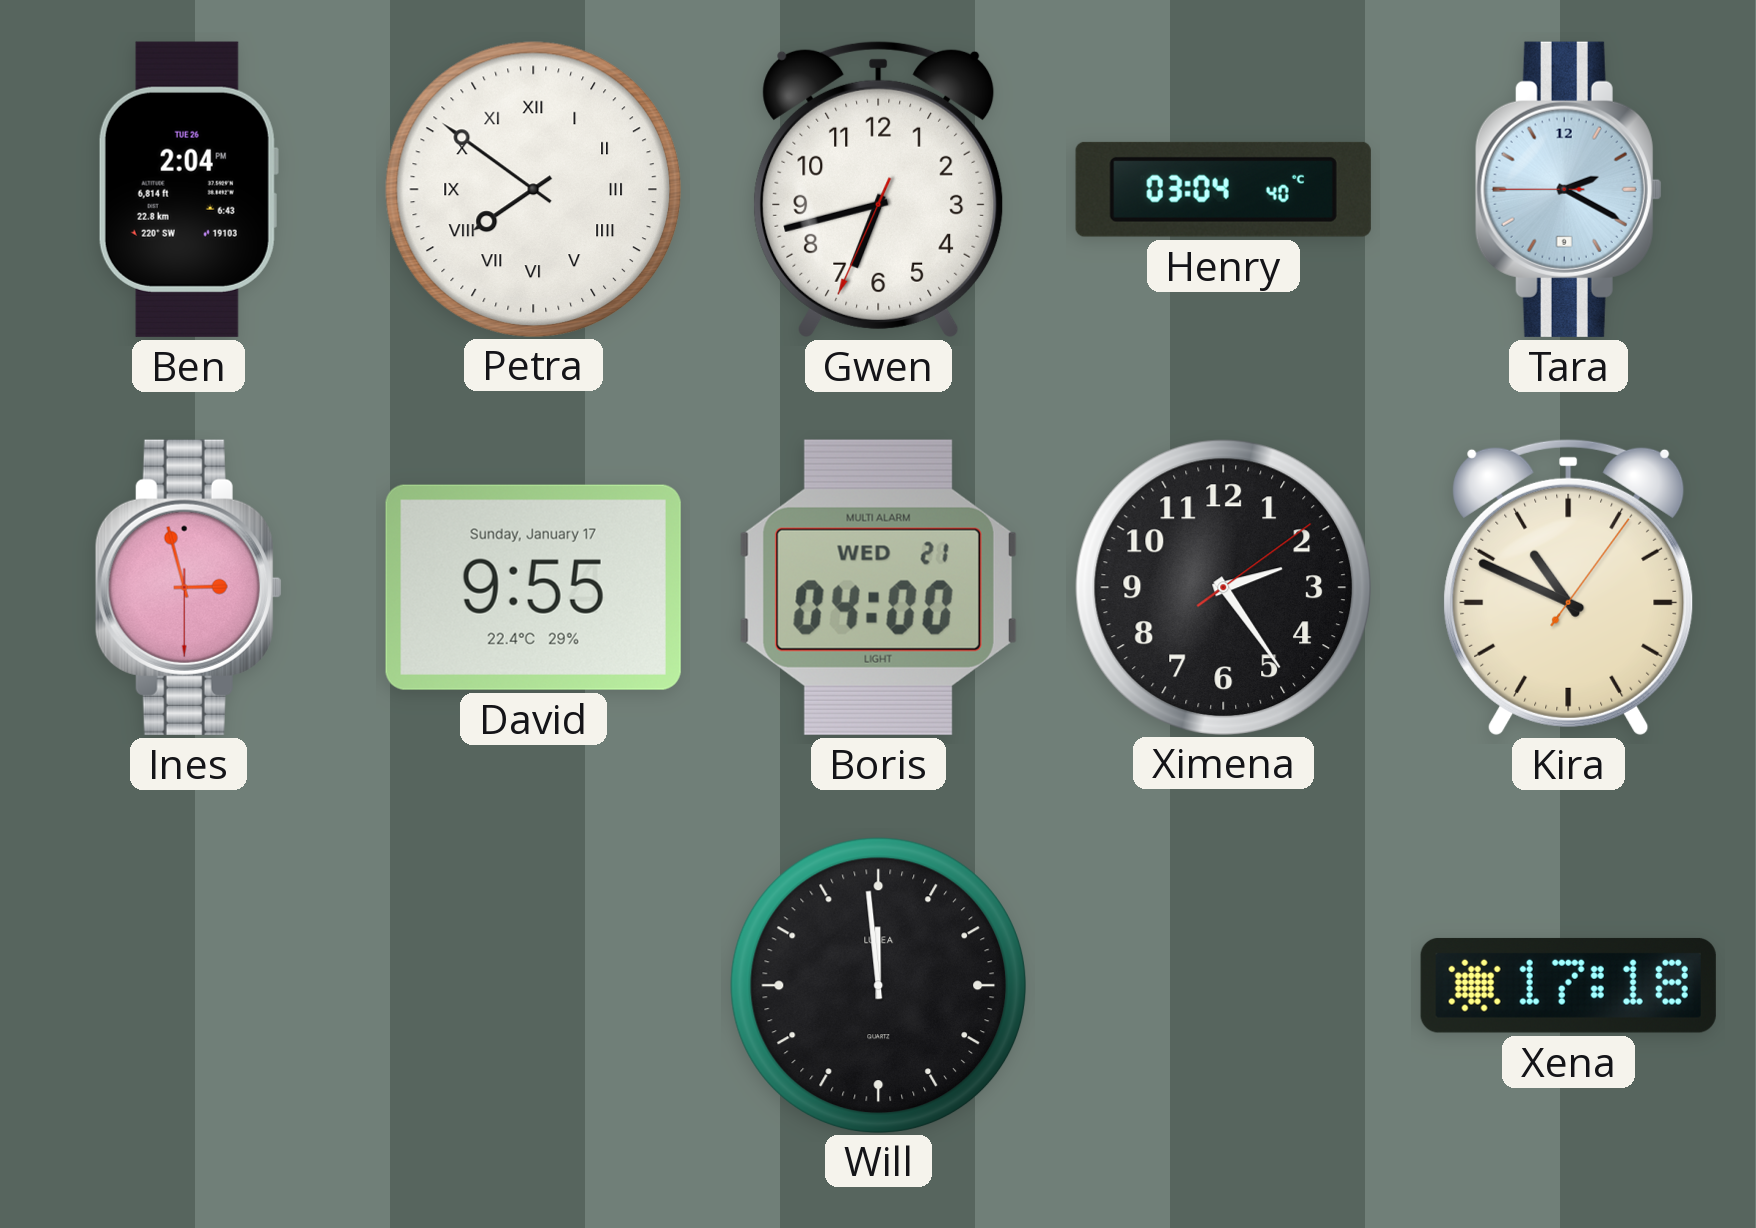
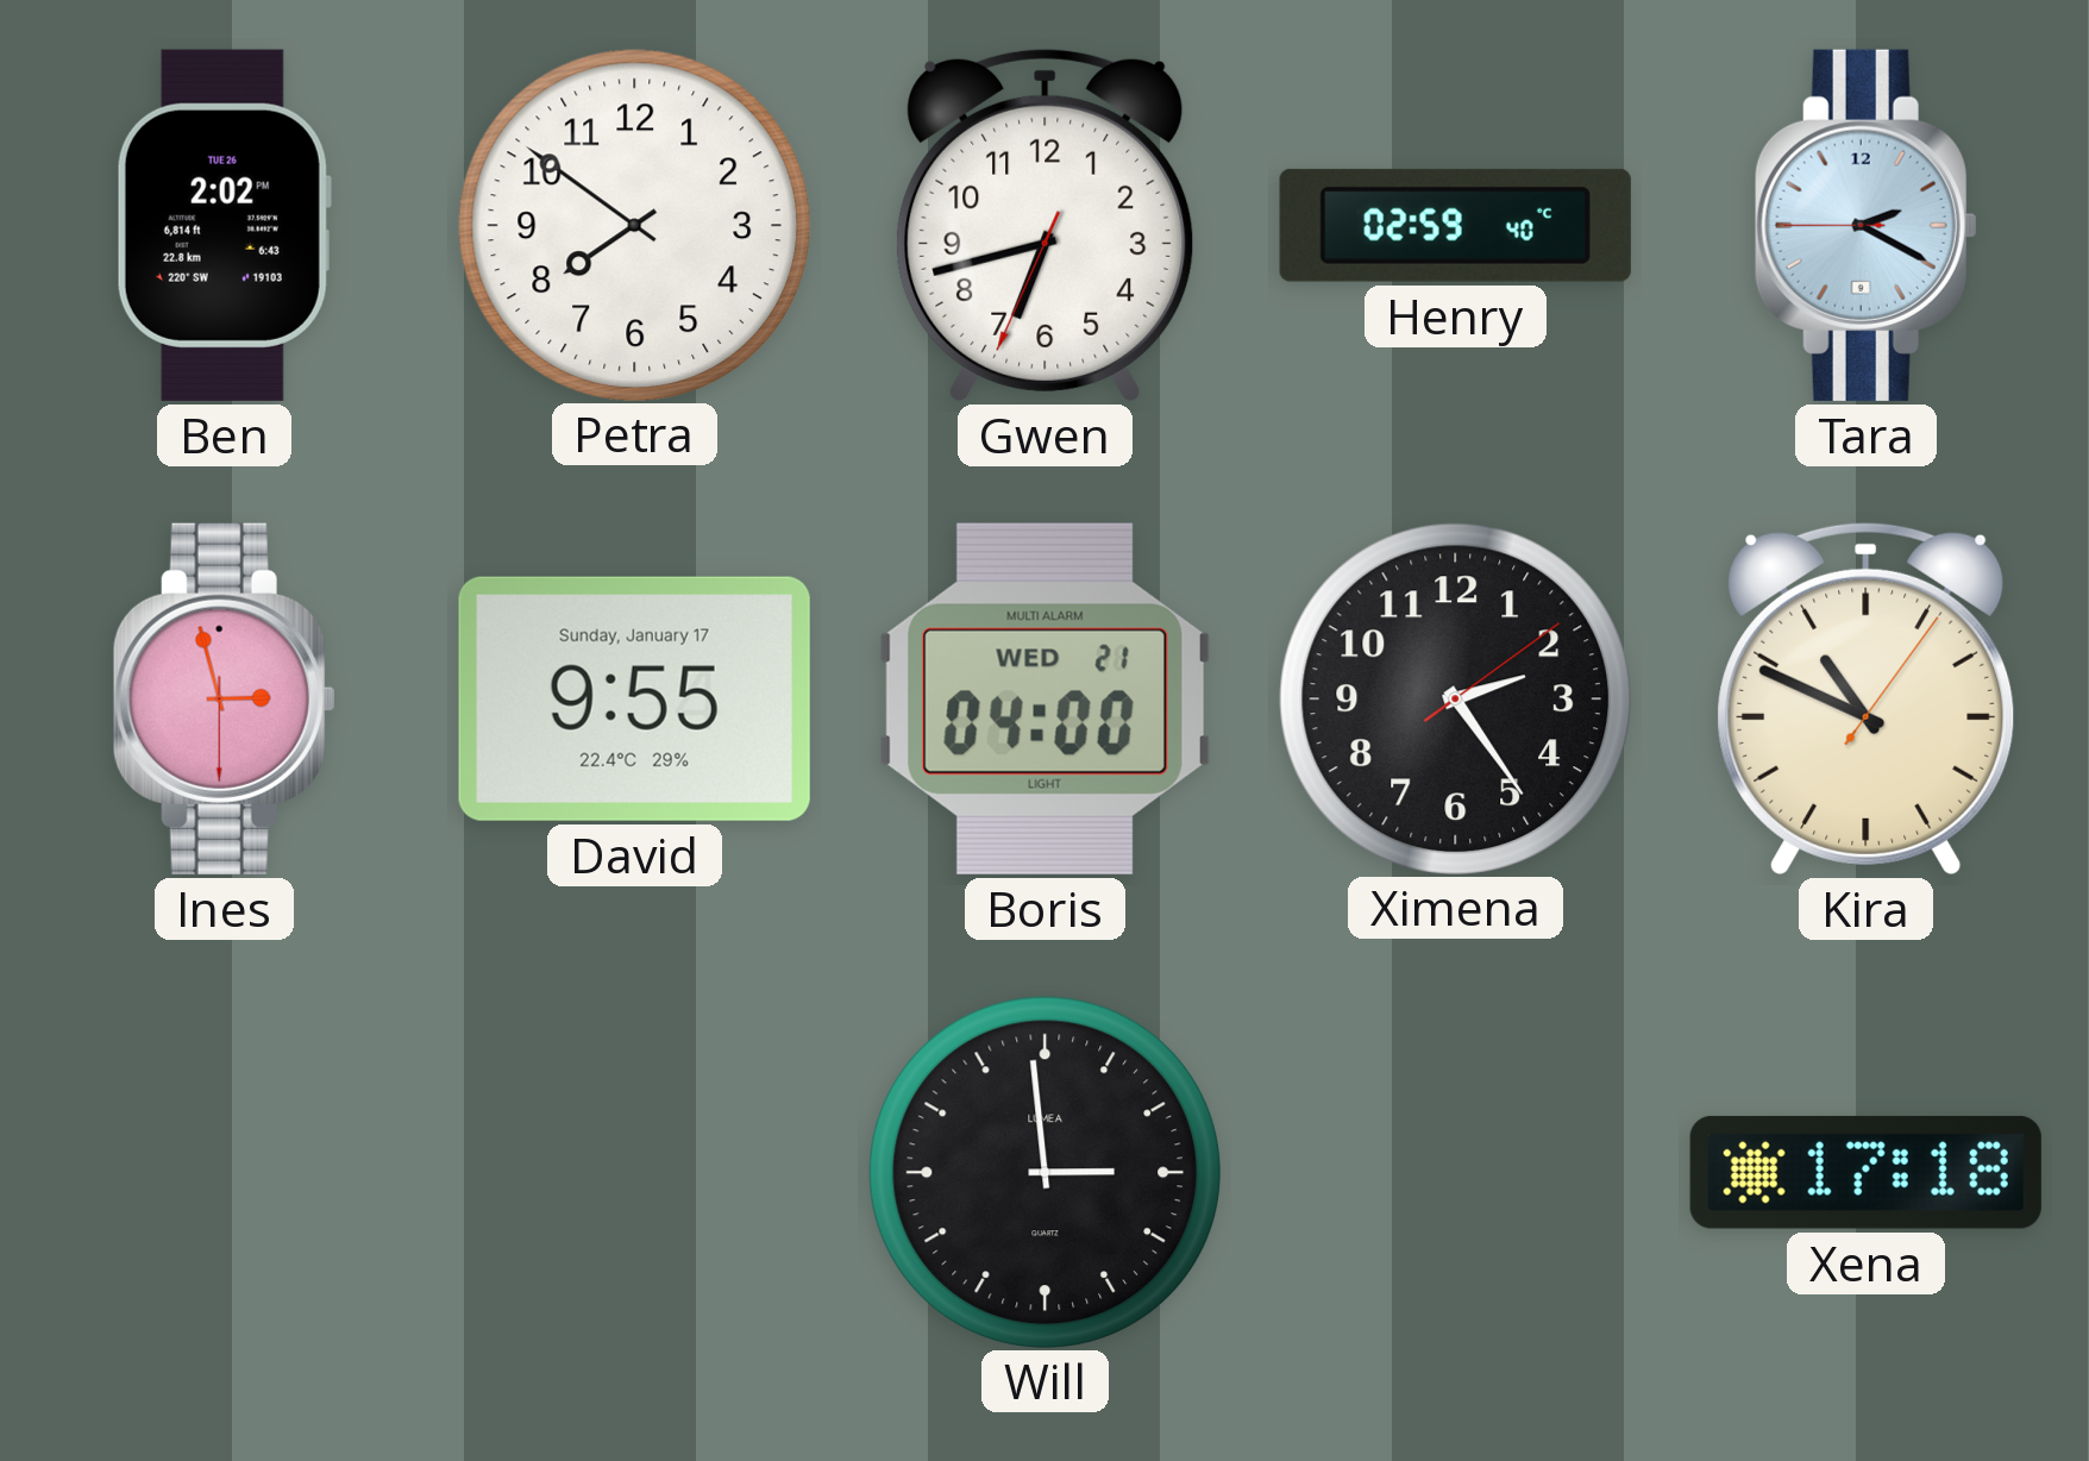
Ben: 2:04 -> 2:02 (224, 225)
Petra numerals: Roman -> Arabic (634, 225)
Henry: 03:04 -> 02:59 (1455, 225)
Will: 11:59 -> 2:59 (1044, 1172)
